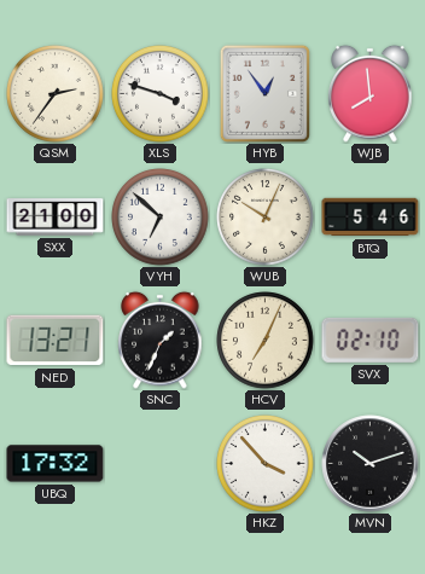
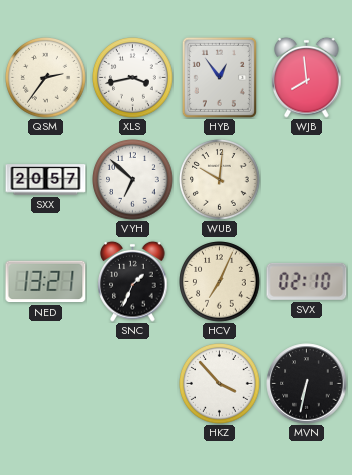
XLS: 3:48 -> 3:43 (133, 78)
SXX: 21:00 -> 20:57 (46, 180)
WUB: 10:04 -> 10:01 (220, 180)
BTQ: 5:46 -> none (371, 218)
UBQ: 17:32 -> none (56, 464)
MVN: 10:12 -> 6:32 (307, 384)
